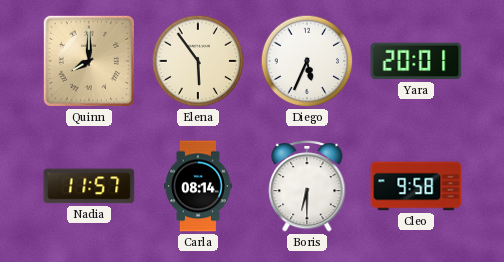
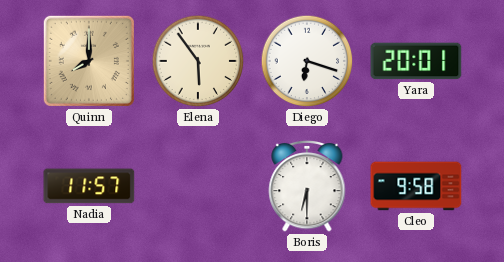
Diego: 5:34 -> 6:18 (307, 61)
Carla: 08:14 -> none (198, 186)
